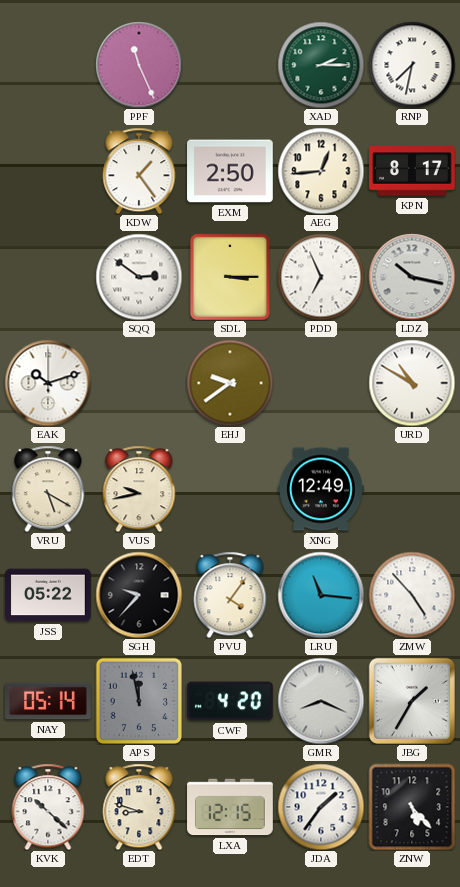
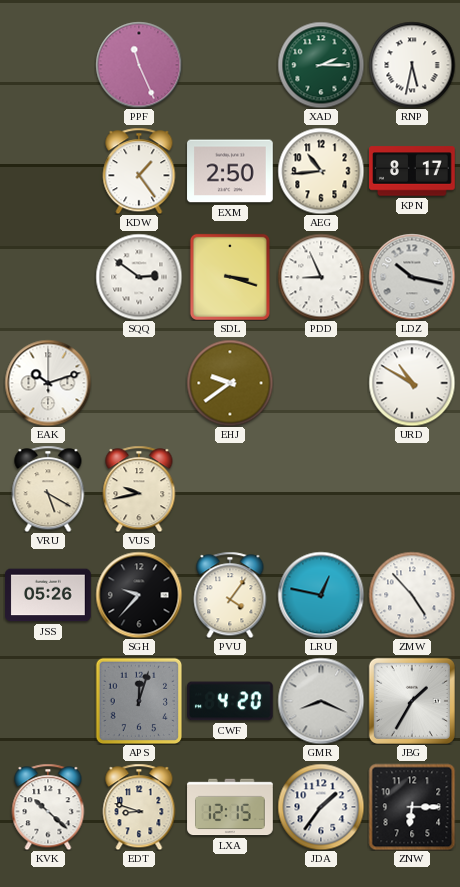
RNP: 7:32 -> 5:32 (412, 65)
AEG: 12:44 -> 10:44 (321, 171)
SDL: 3:15 -> 3:18 (230, 277)
PDD: 6:56 -> 8:56 (321, 277)
XNG: 12:49 -> none (321, 489)
JSS: 05:22 -> 05:26 (48, 595)
LRU: 11:16 -> 12:47 (321, 595)
NAY: 05:14 -> none (49, 701)
APS: 11:58 -> 12:03 (139, 701)
ZNW: 5:23 -> 6:15 (412, 807)
